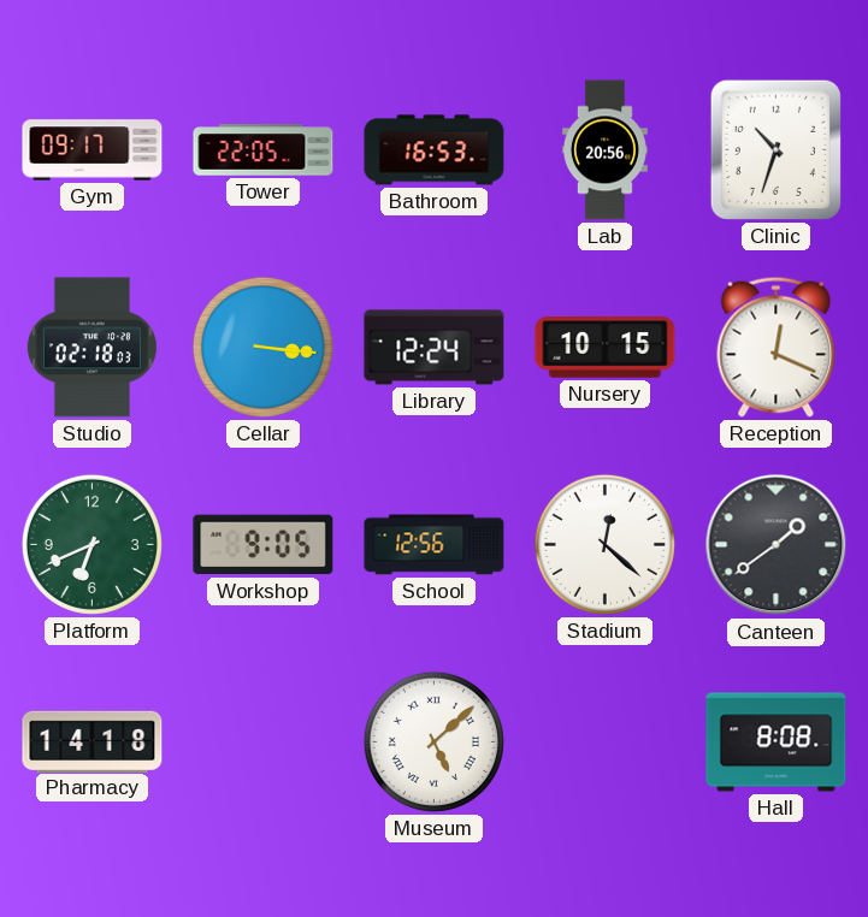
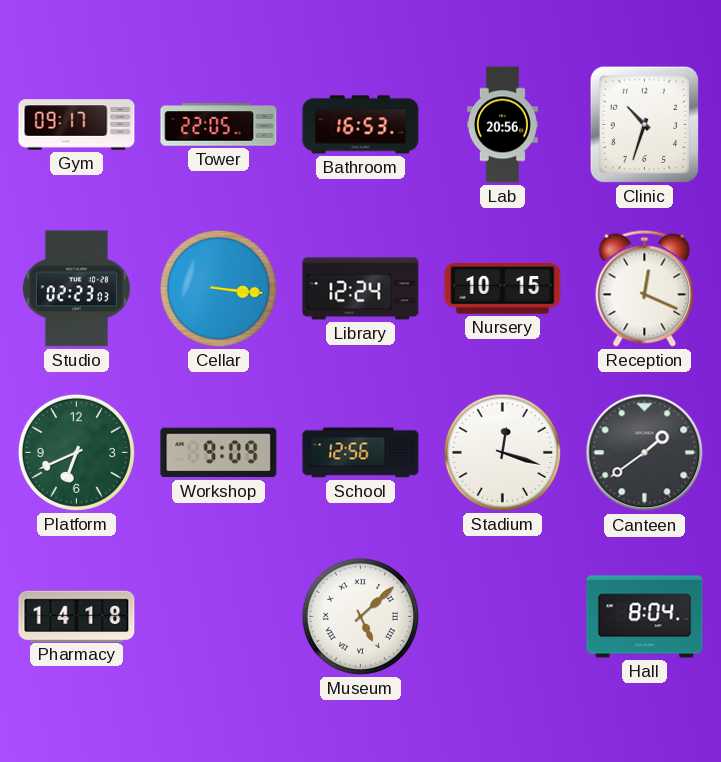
Studio: 02:18 -> 02:23 (76, 289)
Workshop: 9:05 -> 9:09 (219, 453)
Stadium: 12:22 -> 12:18 (502, 452)
Hall: 8:08 -> 8:04 (645, 617)
